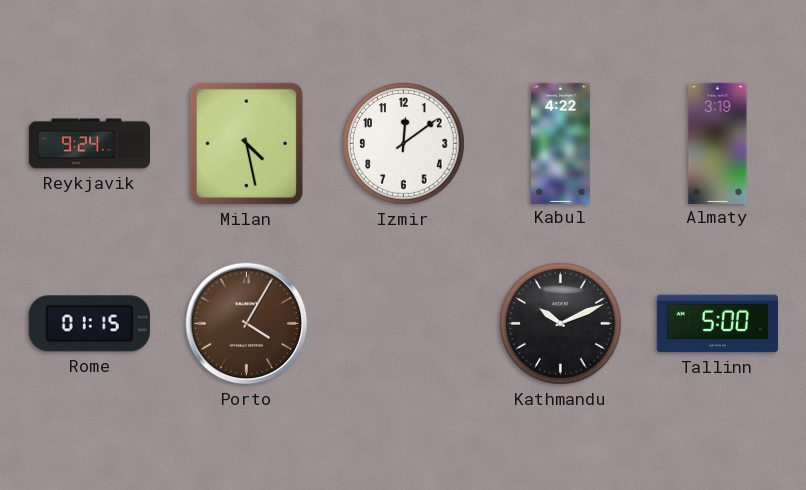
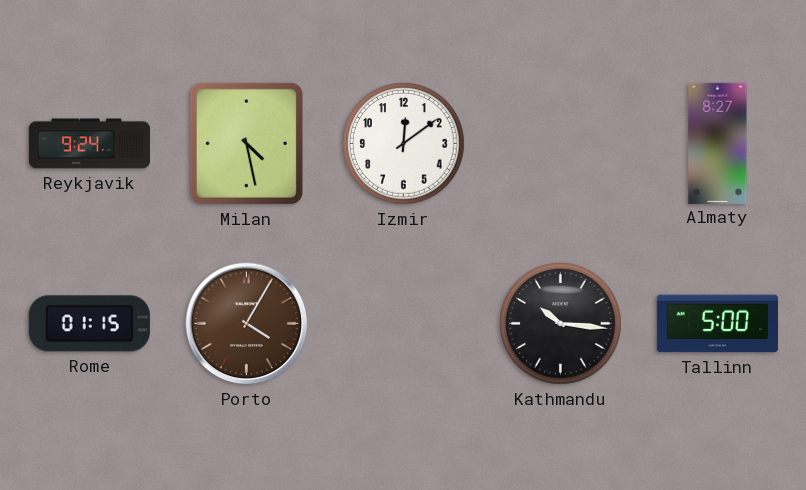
Kabul: 4:22 -> none (561, 143)
Almaty: 3:19 -> 8:27 (718, 143)
Kathmandu: 10:11 -> 10:16 (561, 324)
